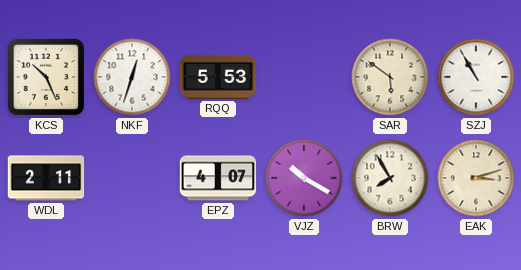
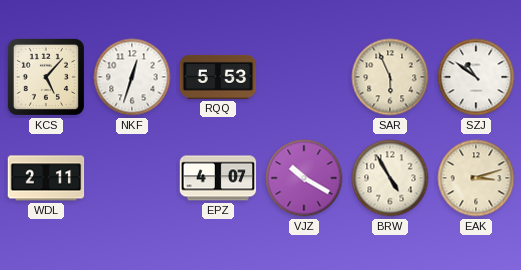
KCS: 10:26 -> 5:07 (46, 77)
SAR: 5:51 -> 5:56 (390, 77)
SZJ: 10:55 -> 10:51 (476, 77)
BRW: 7:55 -> 4:55 (390, 178)
